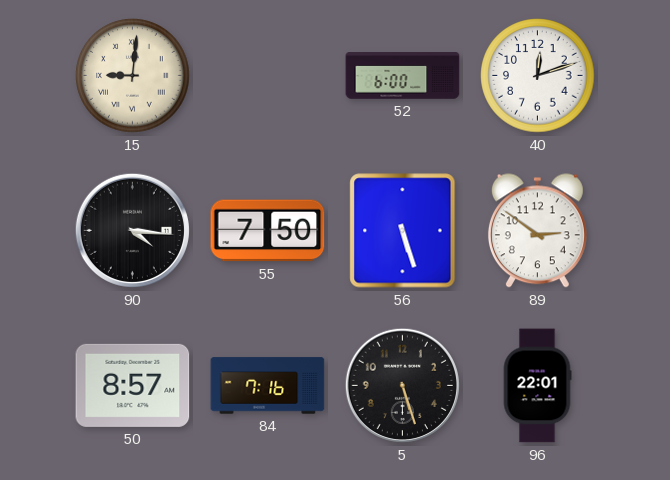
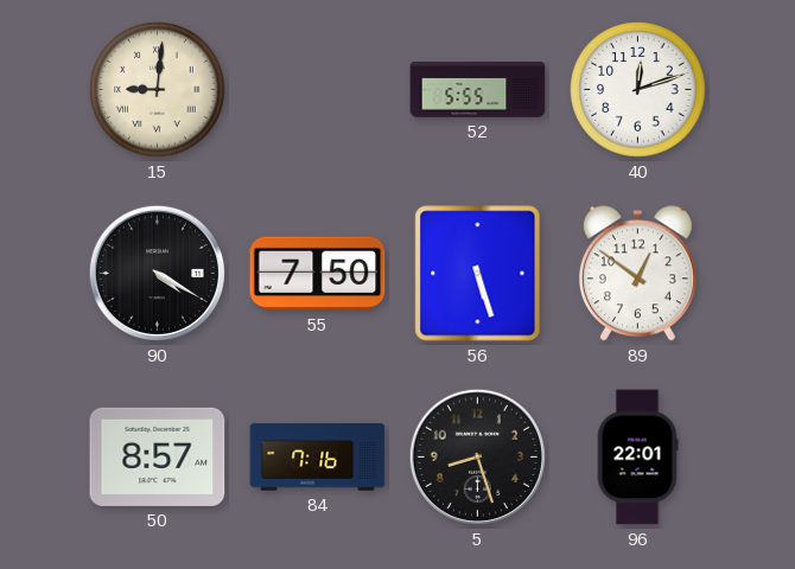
52: 6:00 -> 5:55 (478, 90)
90: 4:16 -> 4:20 (157, 273)
89: 2:51 -> 12:51 (637, 274)
5: 5:27 -> 8:27 (477, 456)
